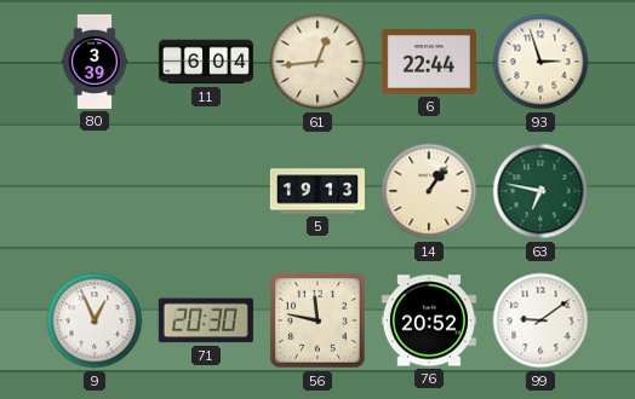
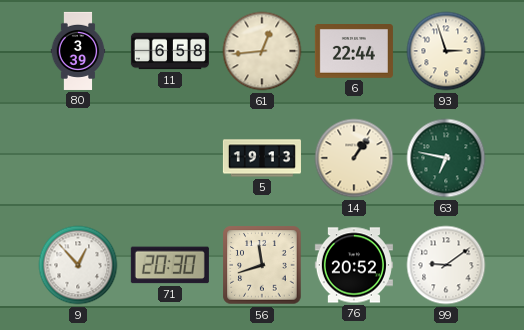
11: 6:04 -> 6:58 (170, 51)
9: 12:56 -> 12:53 (78, 265)
56: 11:47 -> 11:42 (262, 265)
